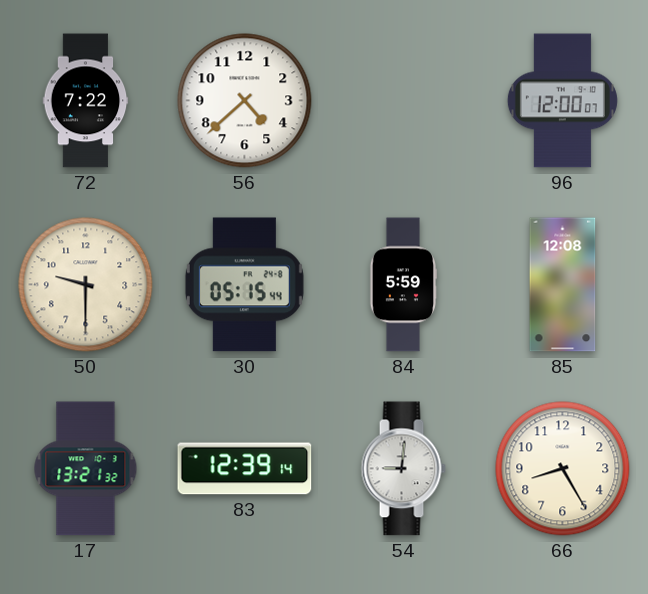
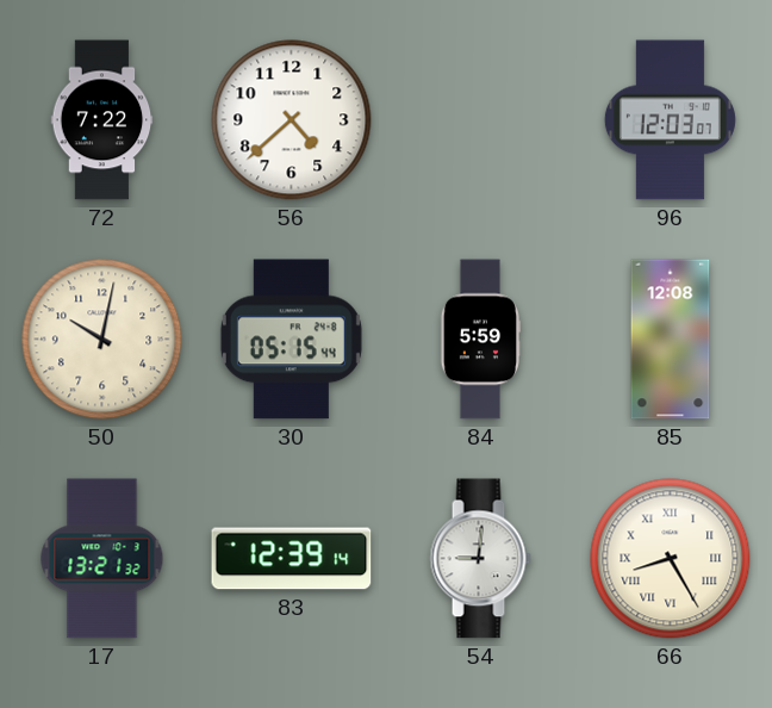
96: 12:00 -> 12:03 (670, 120)
50: 9:30 -> 10:02 (102, 340)
66 numerals: Arabic -> Roman (671, 559)
